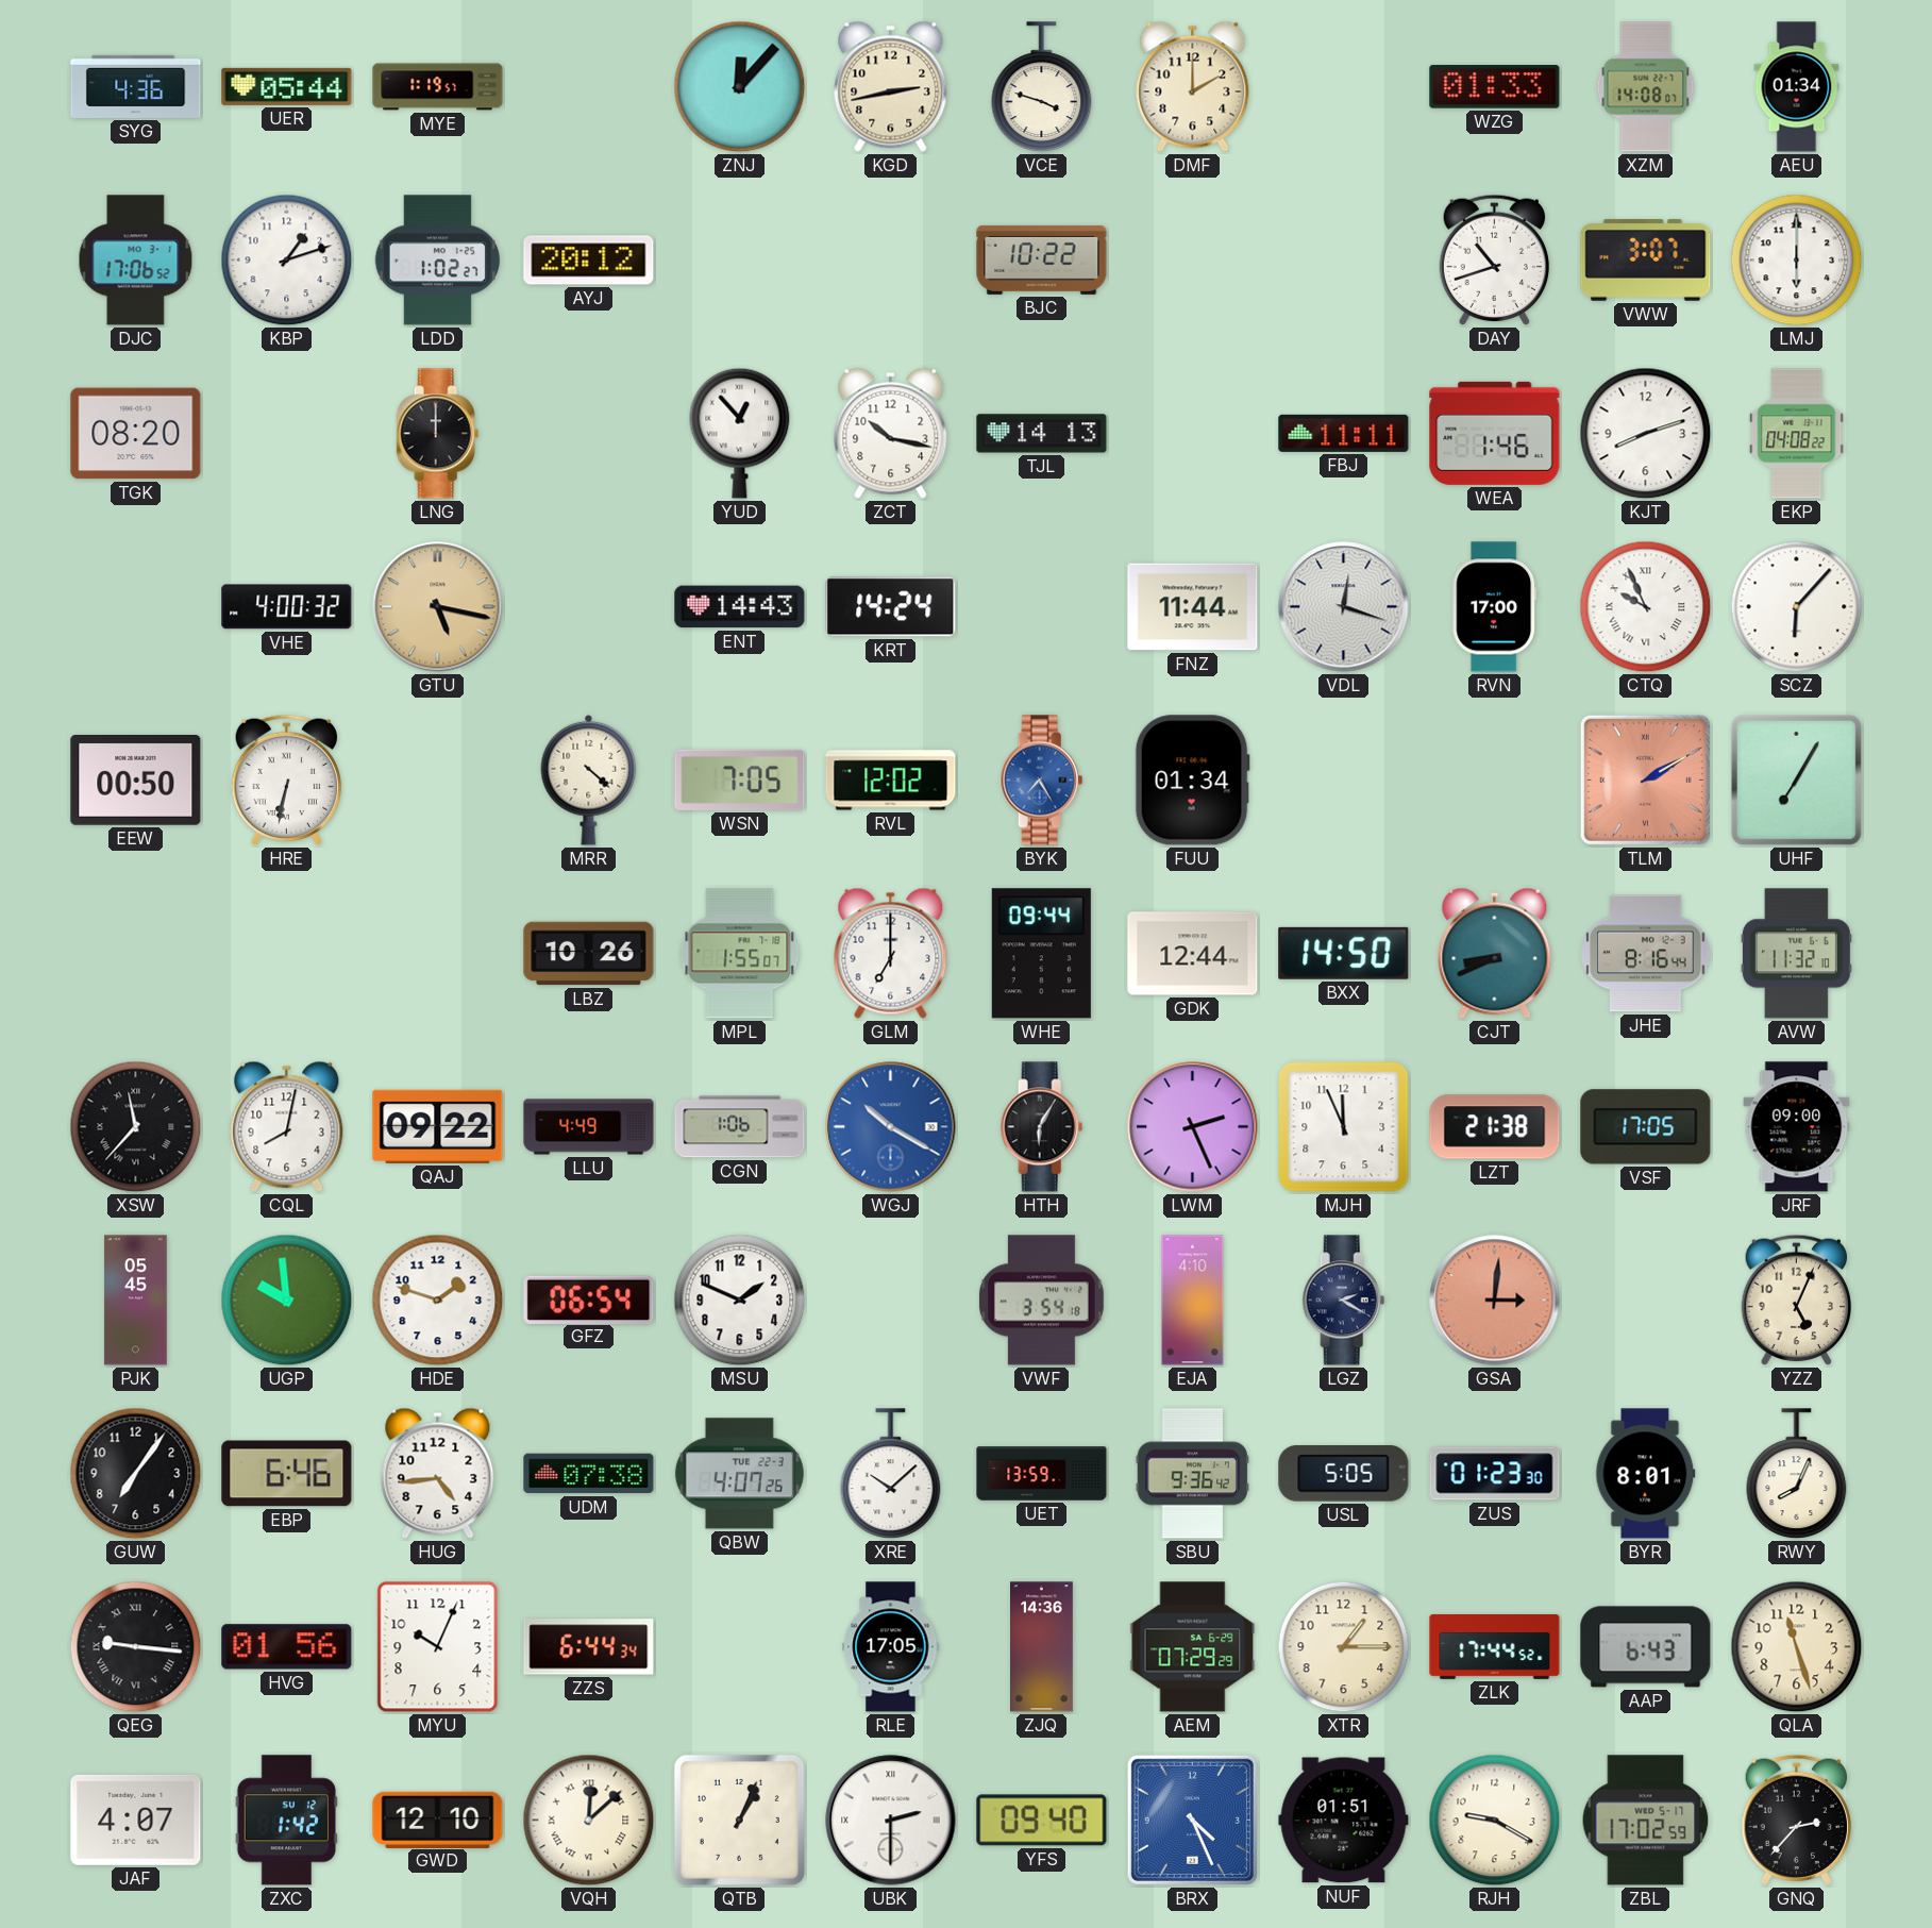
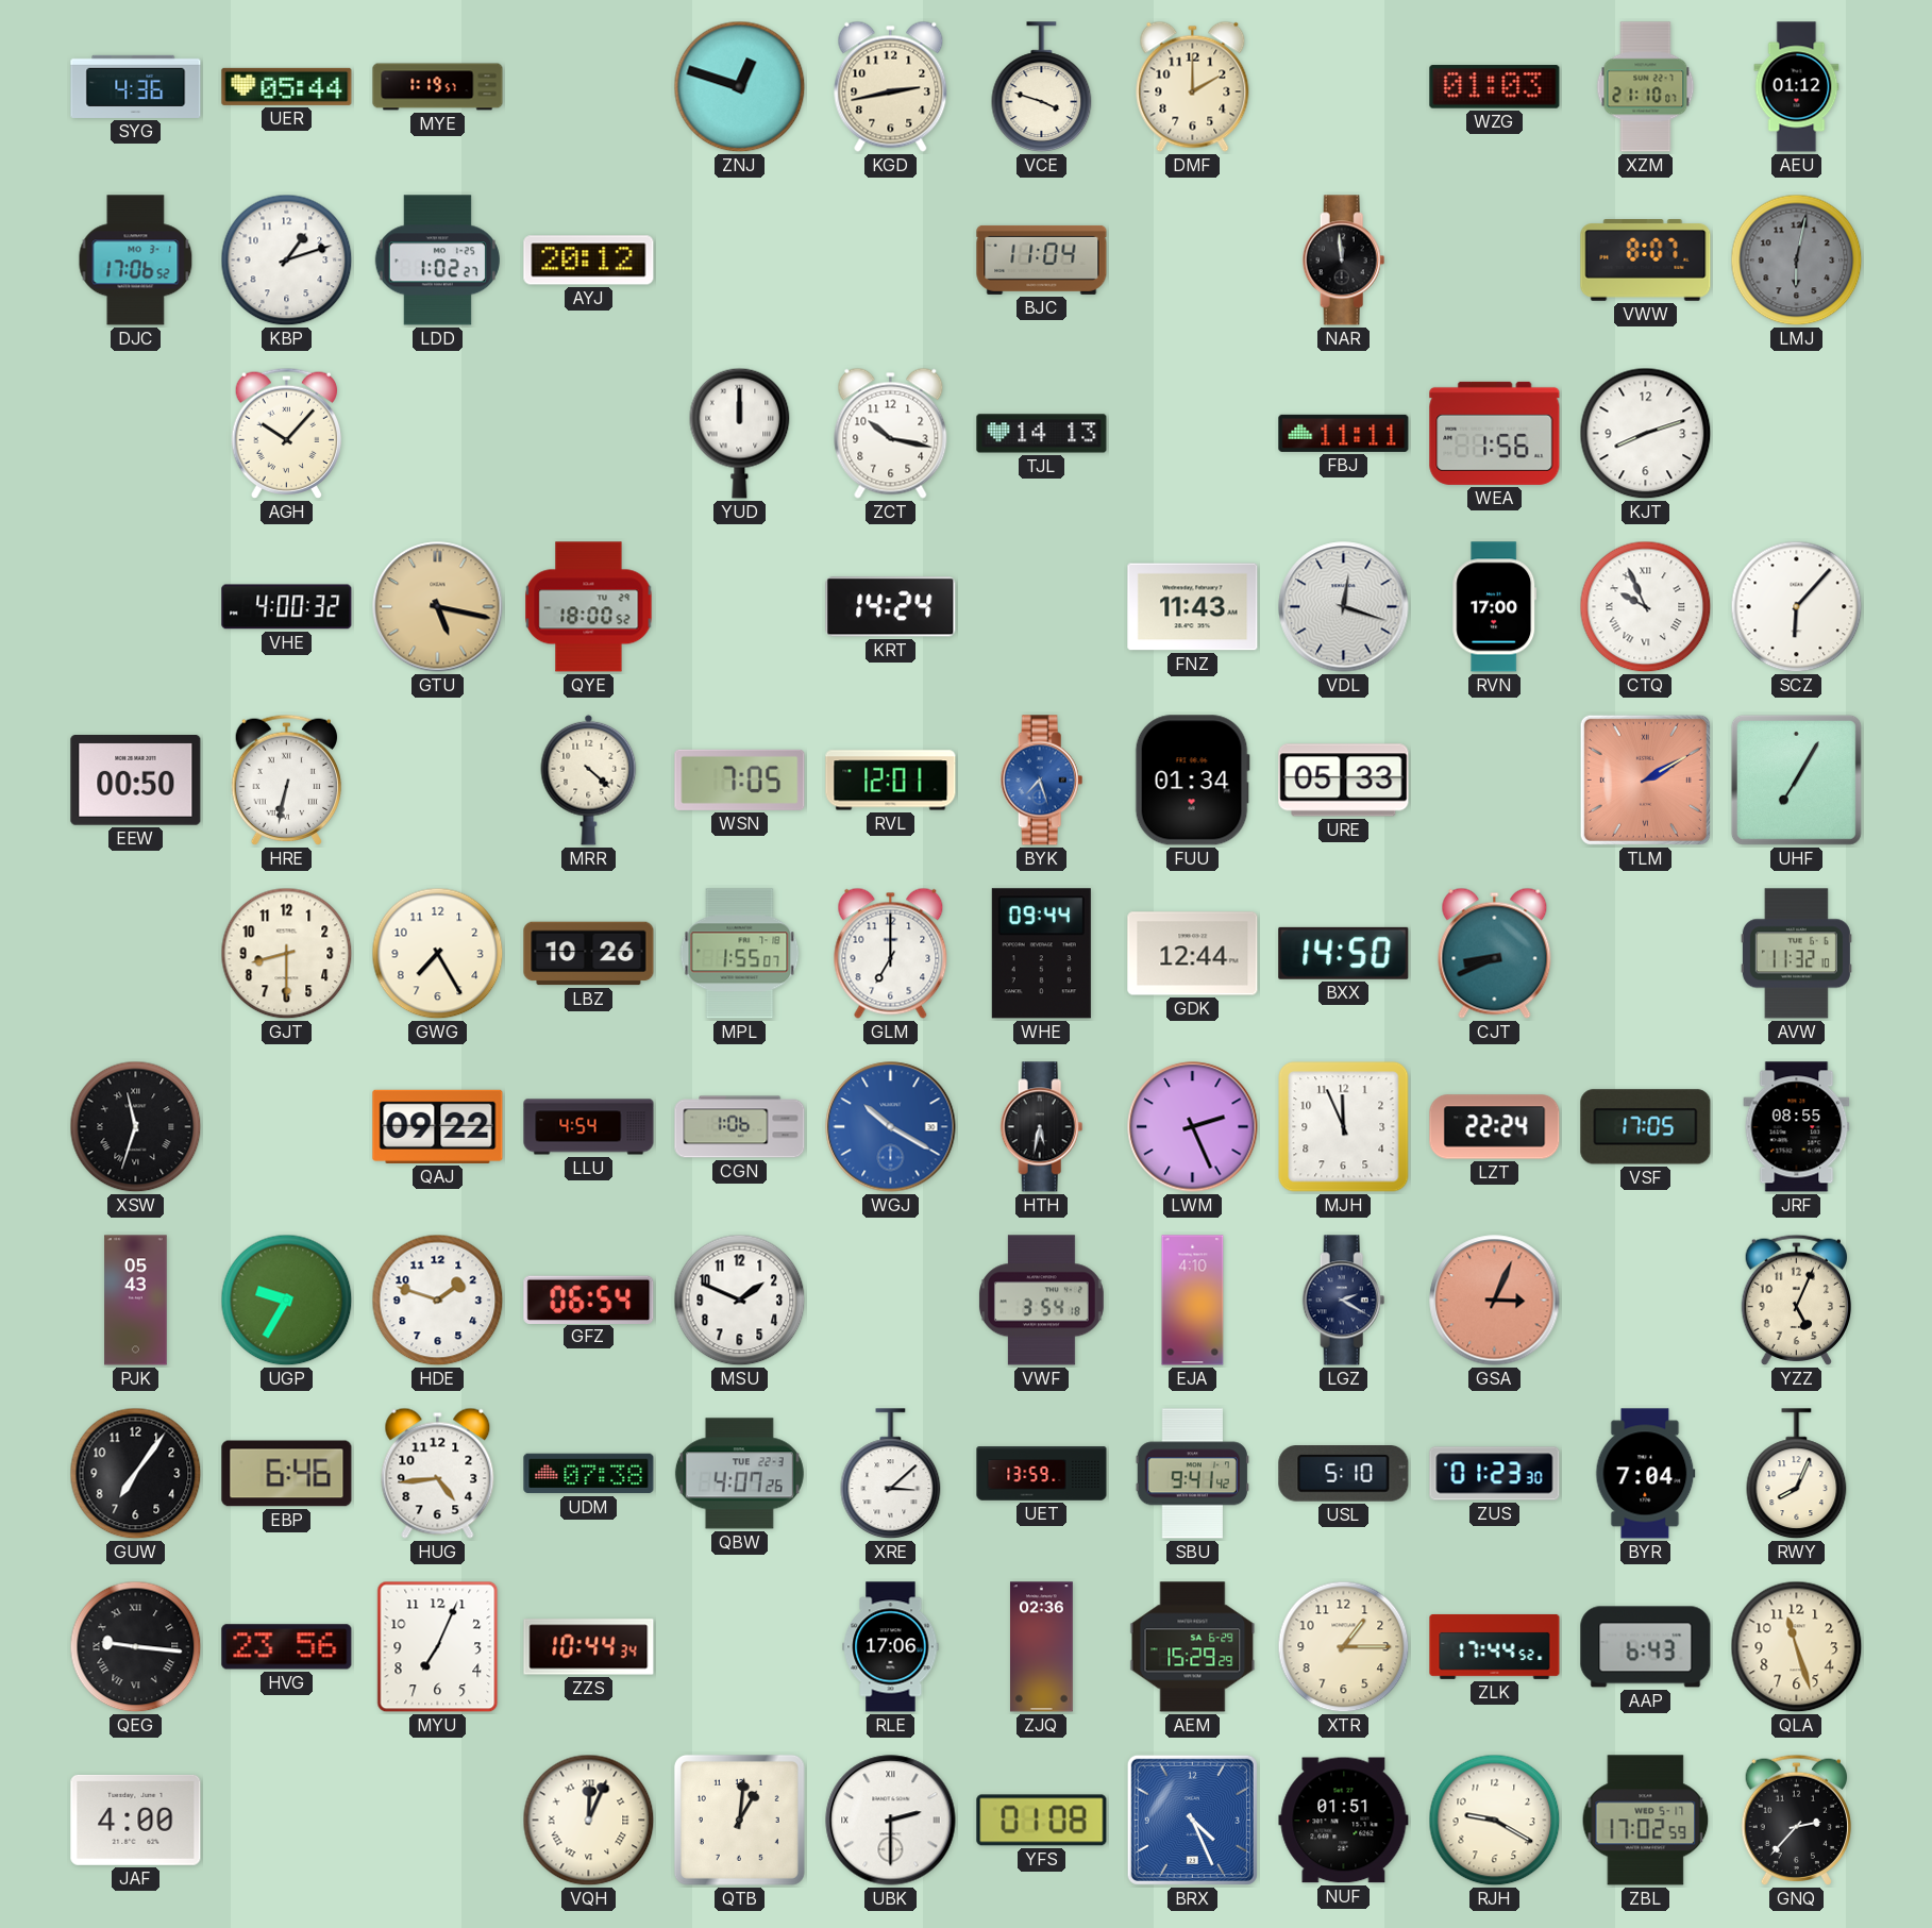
ZNJ: 12:07 -> 12:48 (740, 87)
WZG: 01:33 -> 01:03 (1495, 87)
XZM: 14:08 -> 21:10 (1646, 87)
AEU: 01:34 -> 01:12 (1797, 87)
BJC: 10:22 -> 11:04 (1042, 259)
NAR: none -> 11:59 (1344, 261)
DAY: 10:42 -> none (1495, 261)
VWW: 3:07 -> 8:07 (1646, 261)
LMJ: 6:00 -> 6:02 (1797, 261)
LMJ dial: white -> grey (1797, 261)
TGK: 08:20 -> none (136, 434)
AGH: none -> 10:07 (287, 434)
LNG: 12:00 -> none (438, 434)
YUD: 12:53 -> 12:00 (740, 433)
WEA: 1:46 -> 1:56 (1495, 433)
EKP: 04:08 -> none (1797, 434)
QYE: none -> 18:00 (589, 607)
ENT: 14:43 -> none (740, 607)
FNZ: 11:44 -> 11:43 (1193, 607)
RVL: 12:02 -> 12:01 (891, 781)
BYK: 7:25 -> 7:27 (1042, 781)
URE: none -> 05:33 (1344, 781)
GJT: none -> 8:30 (287, 954)
GWG: none -> 7:25 (438, 954)
JHE: 8:16 -> none (1646, 954)
XSW: 11:37 -> 11:33 (136, 1127)
CQL: 8:02 -> none (287, 1126)
LLU: 4:49 -> 4:54 (589, 1127)
HTH: 6:05 -> 5:32 (1042, 1127)
LZT: 21:38 -> 22:24 (1495, 1127)
JRF: 09:00 -> 08:55 (1797, 1127)
PJK: 05:45 -> 05:43 (136, 1301)
UGP: 9:59 -> 9:35 (287, 1301)
GSA: 3:01 -> 3:04 (1495, 1301)
XRE: 10:08 -> 3:08 (891, 1474)
SBU: 9:36 -> 9:41 (1193, 1474)
USL: 5:05 -> 5:10 (1344, 1474)
BYR: 8:01 -> 7:04 (1646, 1474)
HVG: 01:56 -> 23:56 (287, 1647)
MYU: 10:04 -> 7:04 (438, 1647)
ZZS: 6:44 -> 10:44 (589, 1647)
RLE: 17:05 -> 17:06 (891, 1647)
ZJQ: 14:36 -> 02:36 (1042, 1647)
AEM: 07:29 -> 15:29 (1193, 1647)
JAF: 4:07 -> 4:00 (136, 1820)
ZXC: 1:42 -> none (286, 1821)
GWD: 12:10 -> none (438, 1820)
VQH: 12:08 -> 12:04 (589, 1821)
QTB: 1:04 -> 1:01 (739, 1820)
YFS: 09:40 -> 01:08 (1042, 1821)
